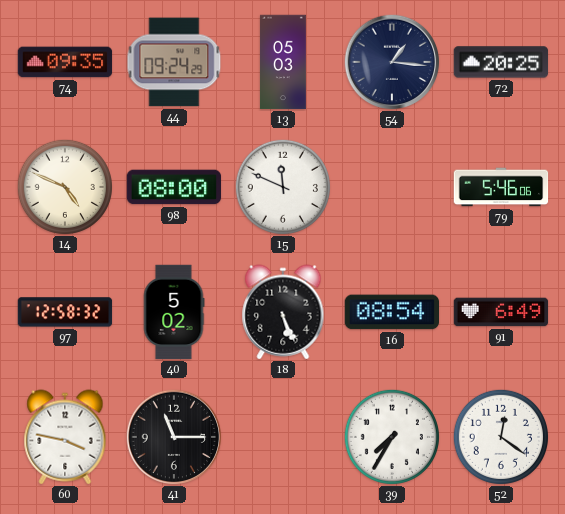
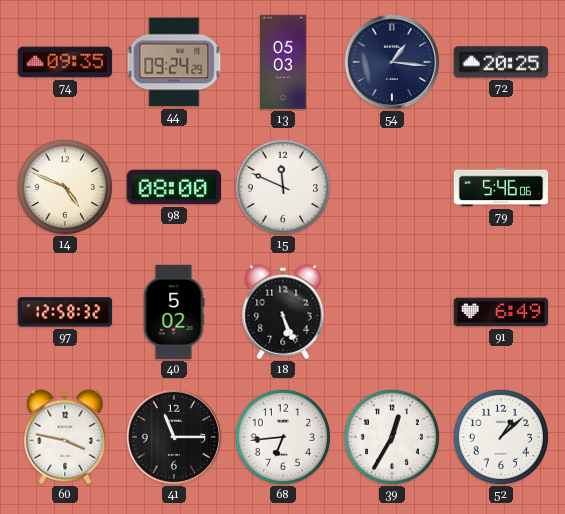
16: 08:54 -> none (392, 312)
68: none -> 6:44 (283, 437)
39: 7:35 -> 12:35 (392, 437)
52: 12:21 -> 1:08 (501, 437)
